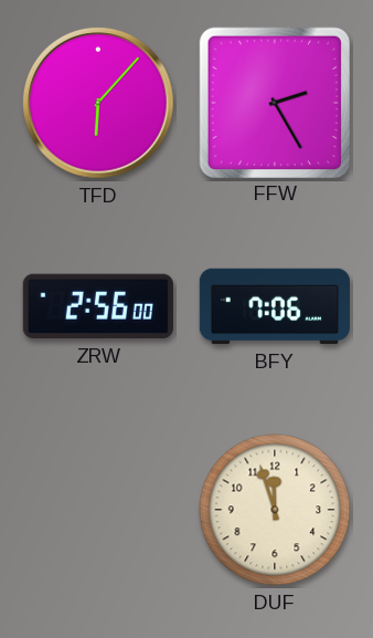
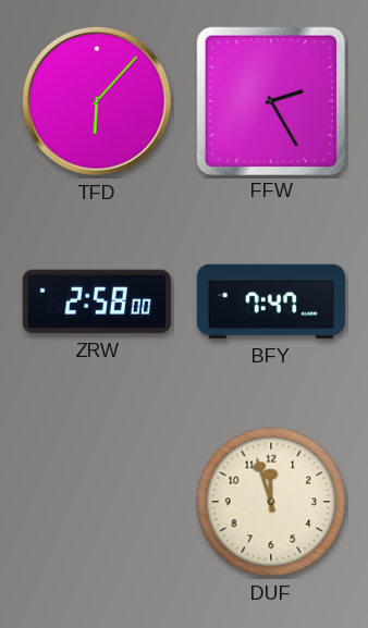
ZRW: 2:56 -> 2:58 (97, 301)
BFY: 7:06 -> 7:47 (271, 301)
